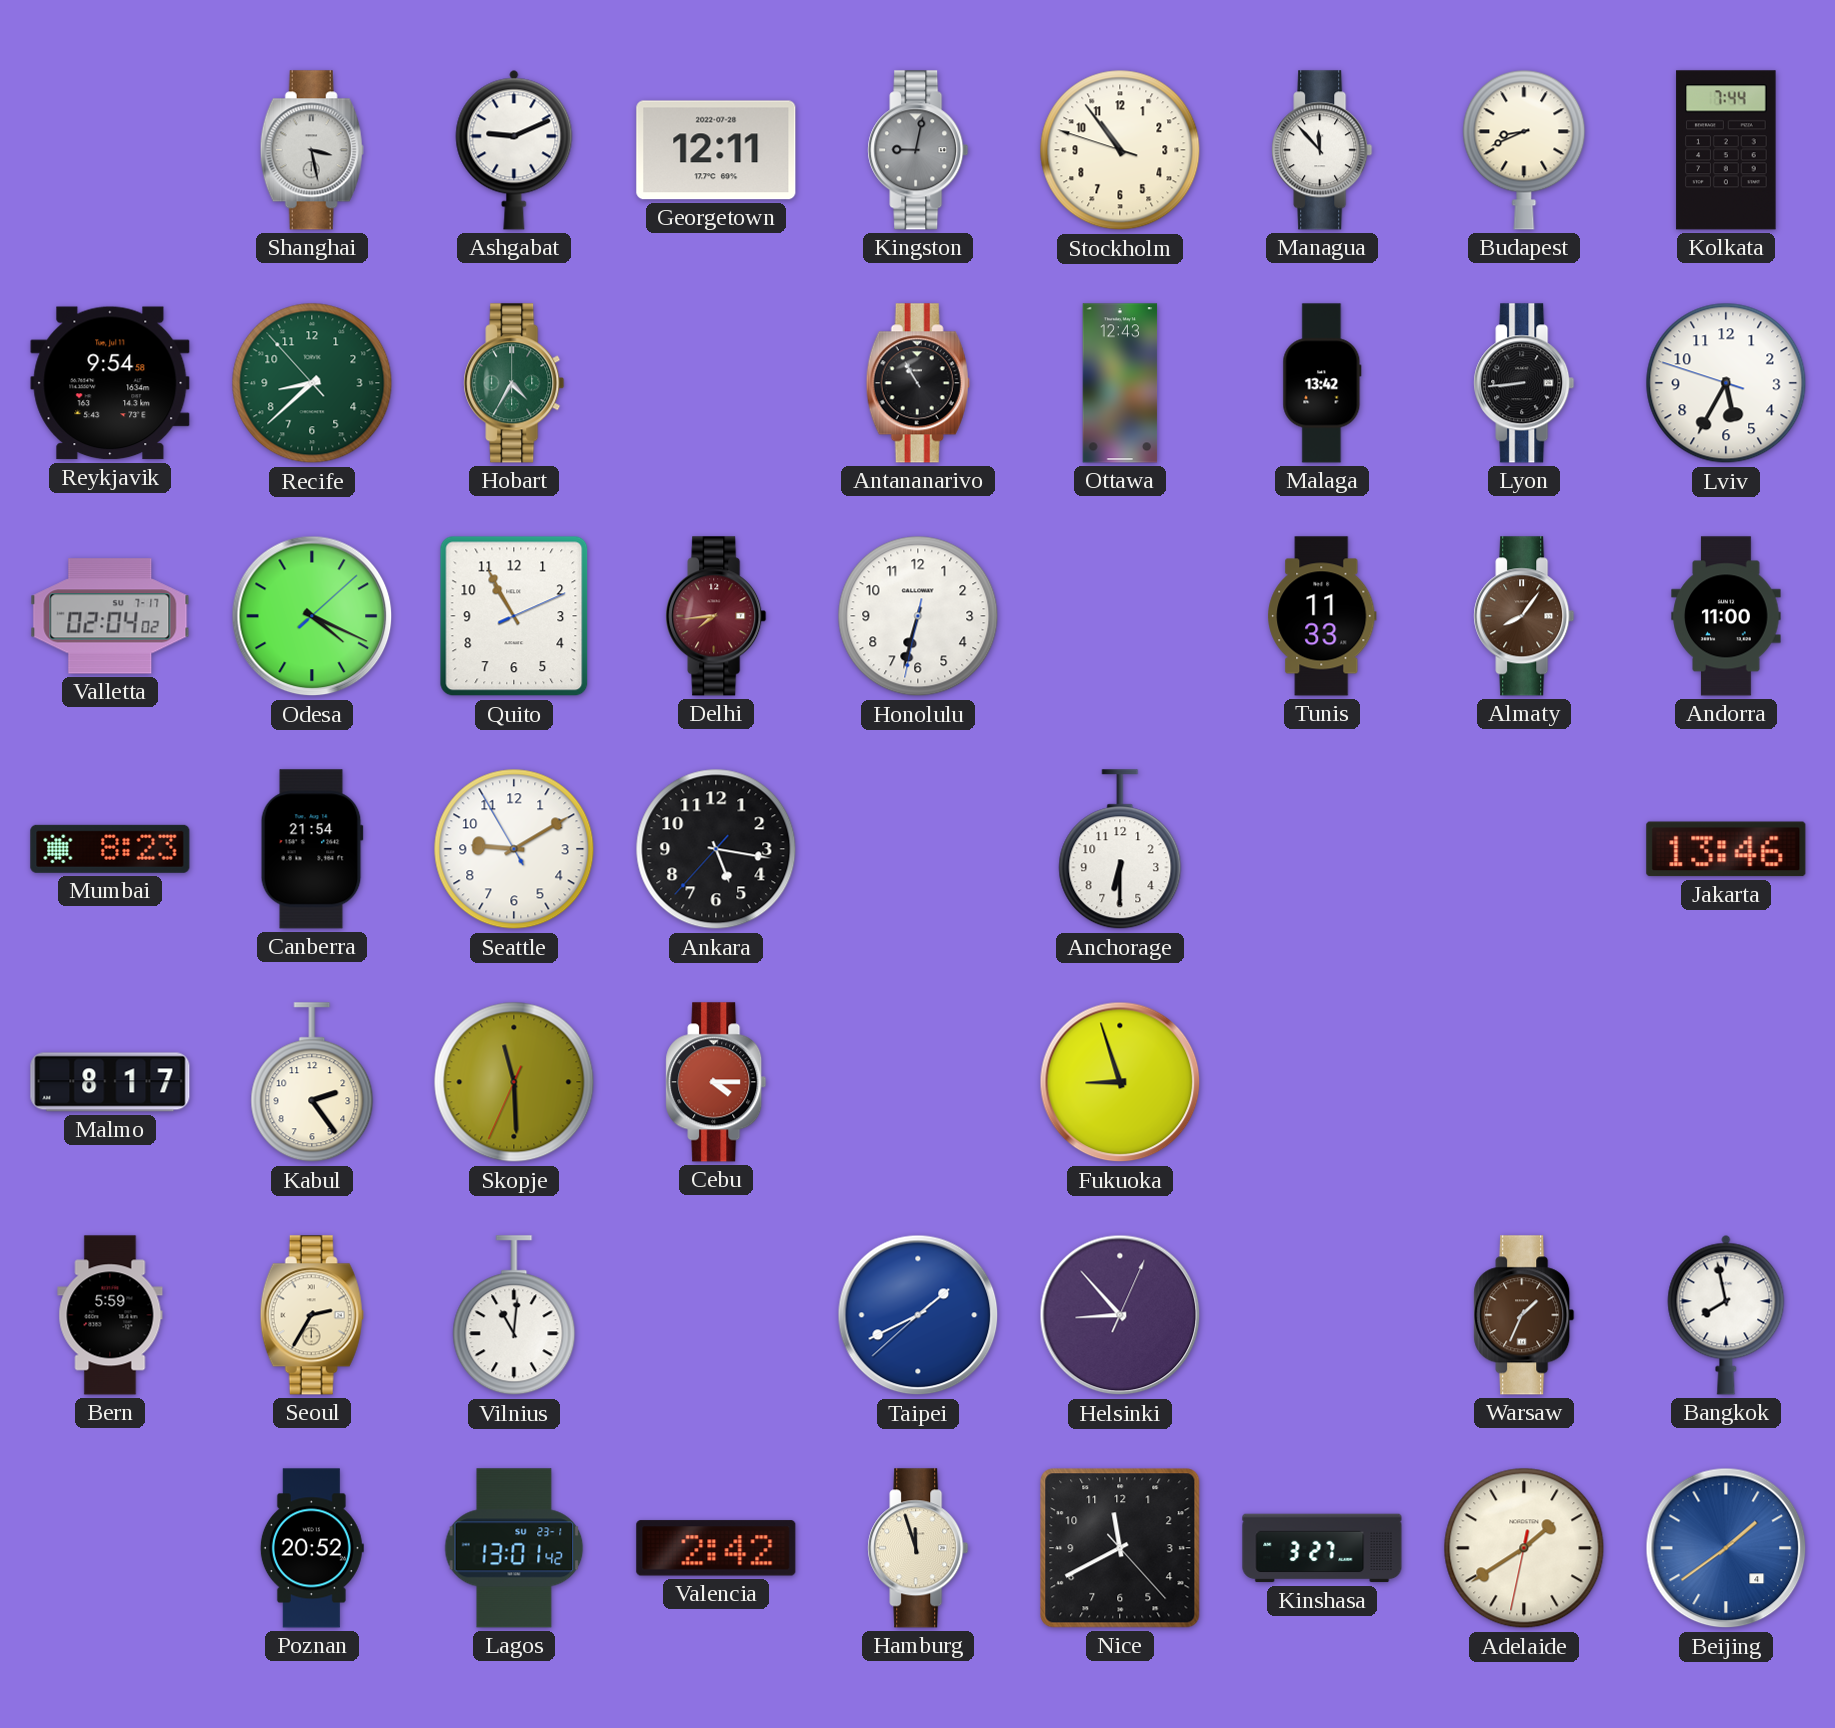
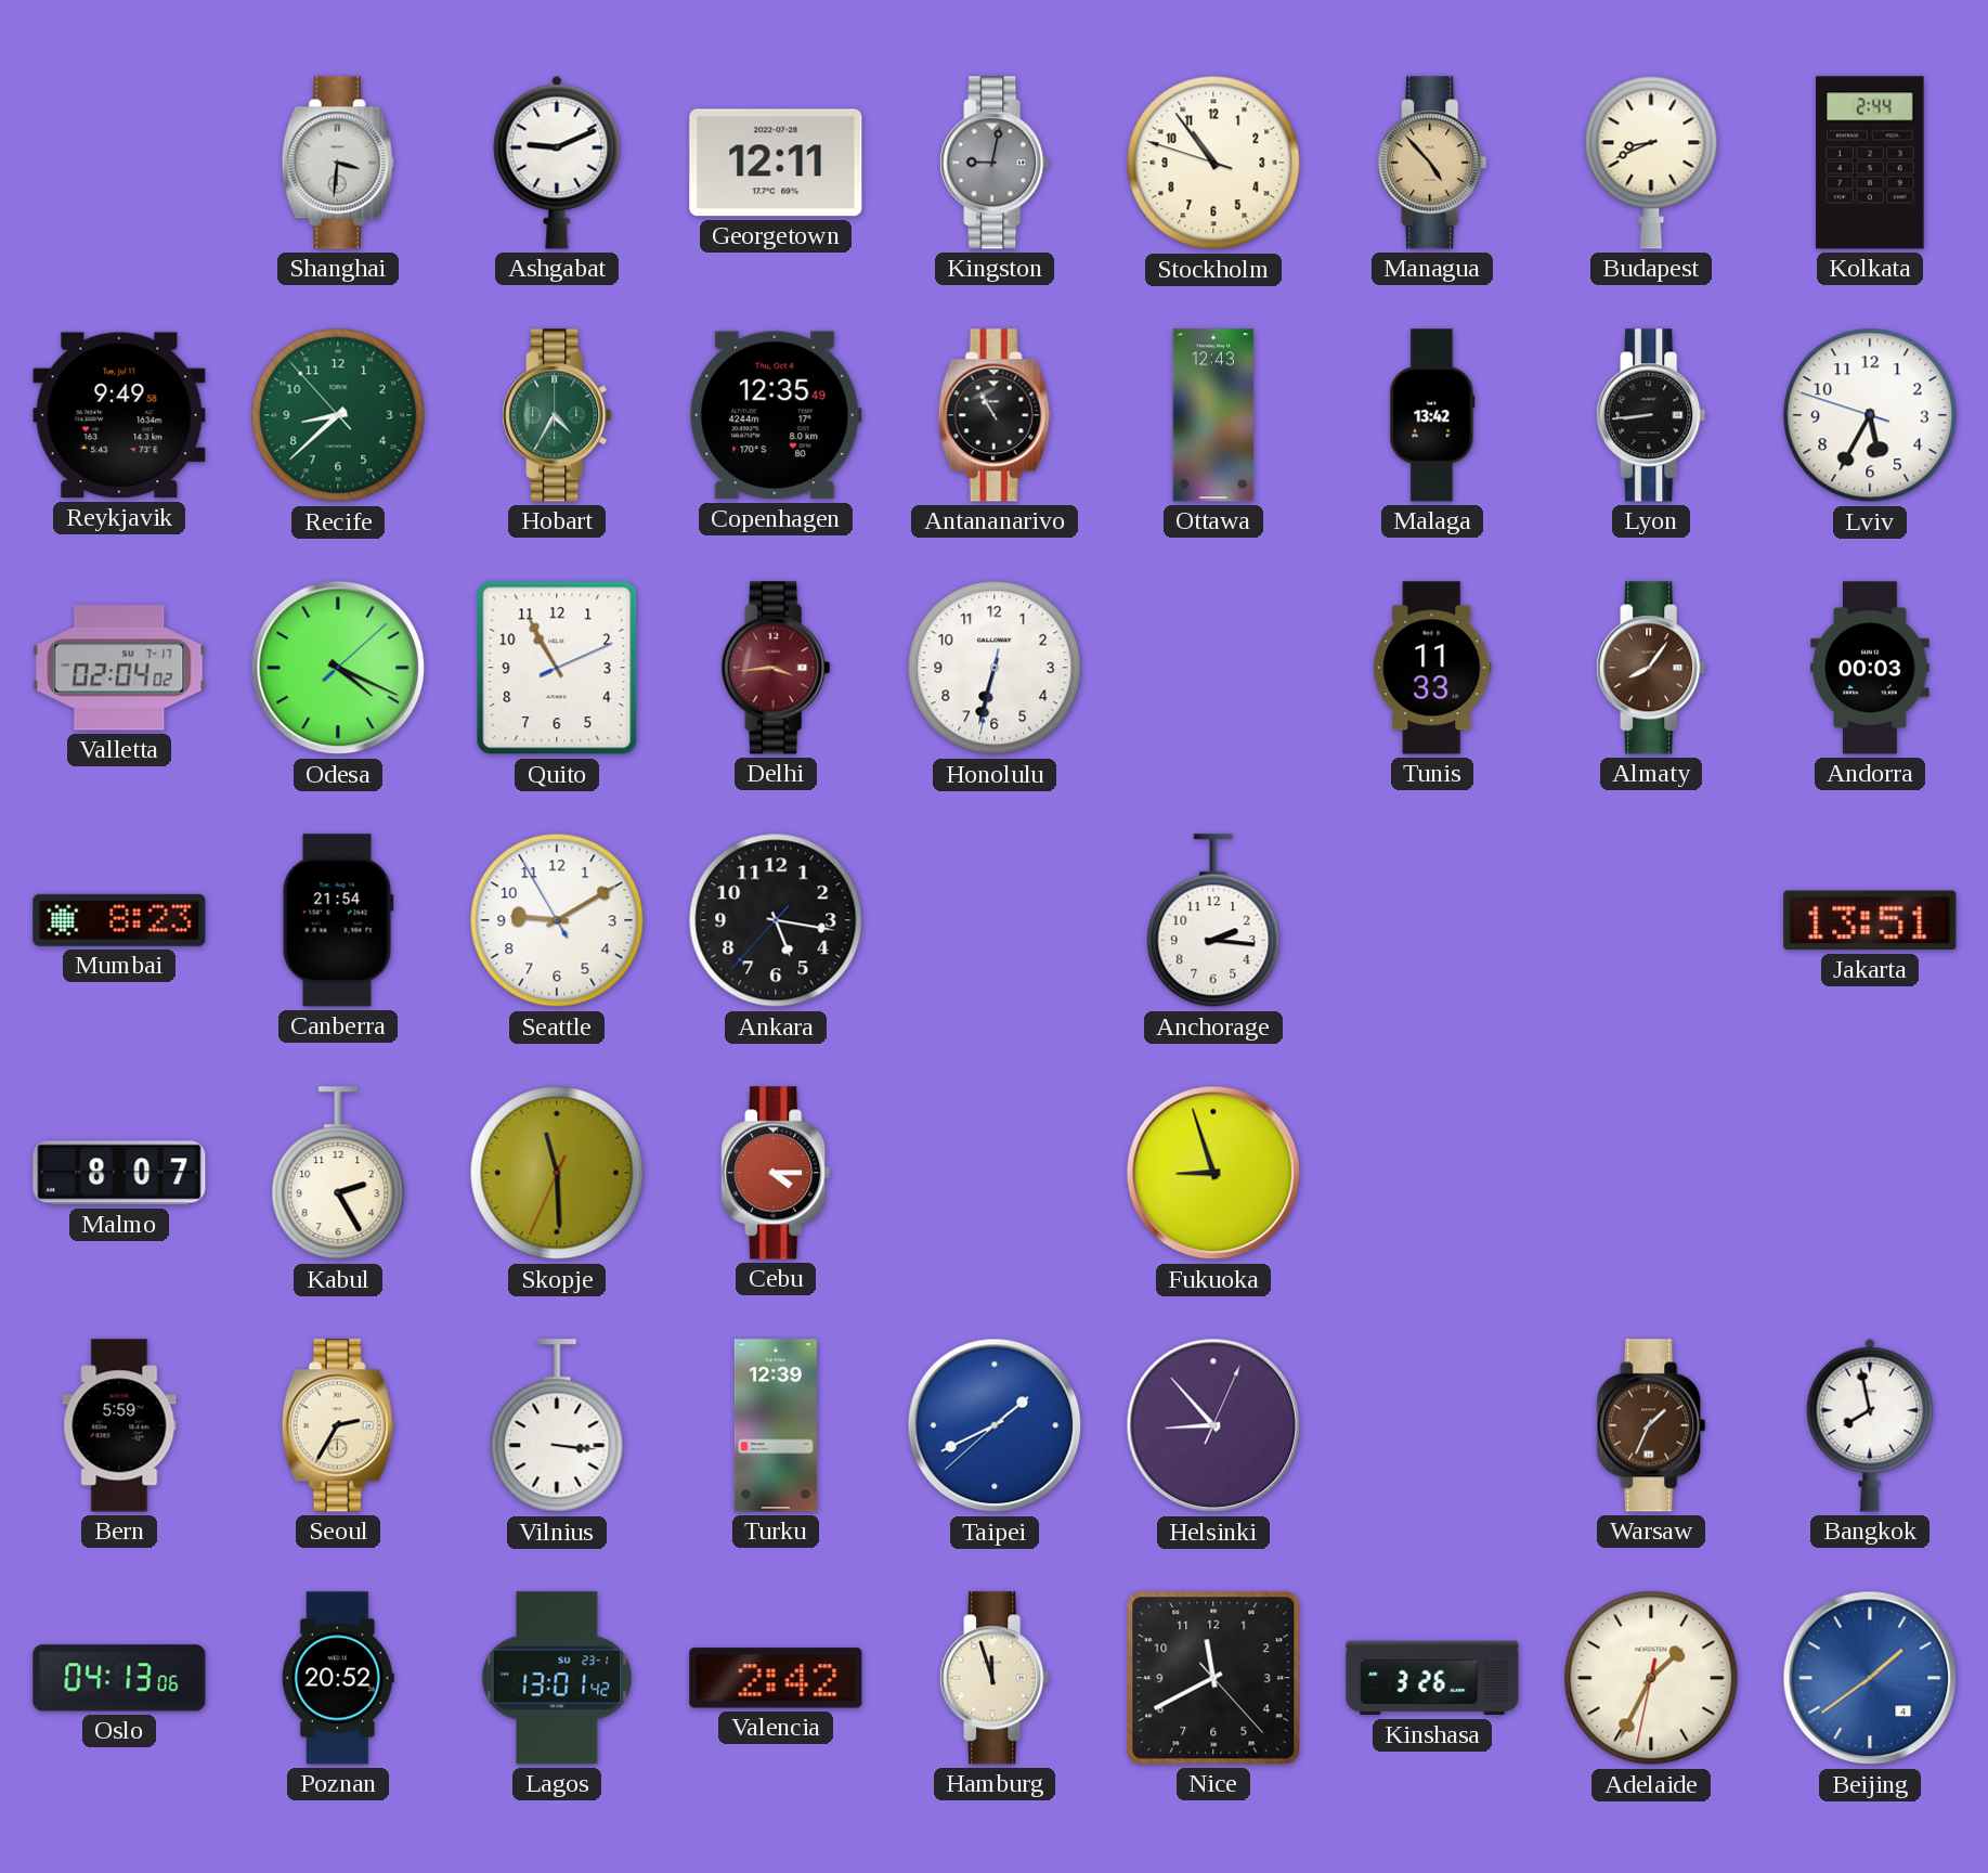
Shanghai: 3:28 -> 3:31 (338, 163)
Managua: 11:53 -> 4:53 (1432, 163)
Managua dial: white -> champagne (1432, 163)
Kolkata: 7:44 -> 2:44 (1870, 163)
Reykjavik: 9:54 -> 9:49 (119, 415)
Copenhagen: none -> 12:35 (776, 415)
Delhi: 7:44 -> 3:44 (776, 668)
Andorra: 11:00 -> 00:03 (1870, 668)
Anchorage: 6:30 -> 2:16 (1213, 921)
Jakarta: 13:46 -> 13:51 (1870, 920)
Malmo: 8:17 -> 8:07 (119, 1173)
Kabul: 2:24 -> 2:25 (338, 1174)
Vilnius: 11:01 -> 3:16 (557, 1426)
Turku: none -> 12:39 (776, 1425)
Oslo: none -> 04:13 (119, 1678)
Kinshasa: 3:27 -> 3:26 (1432, 1678)
Adelaide: 1:39 -> 1:34 (1651, 1678)
